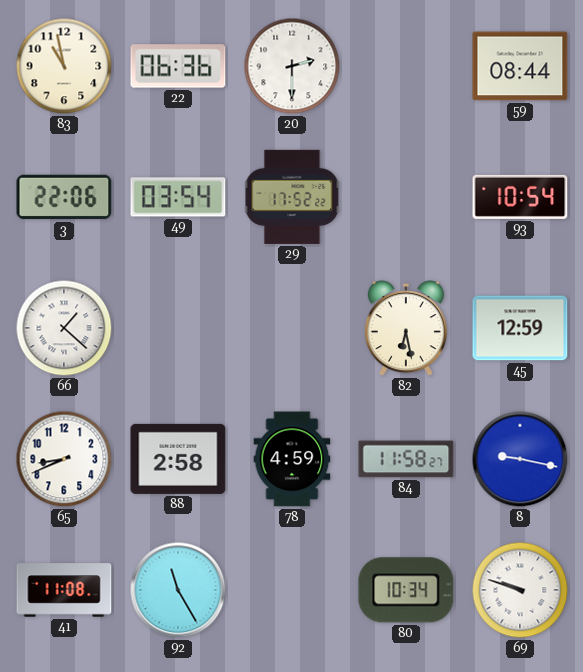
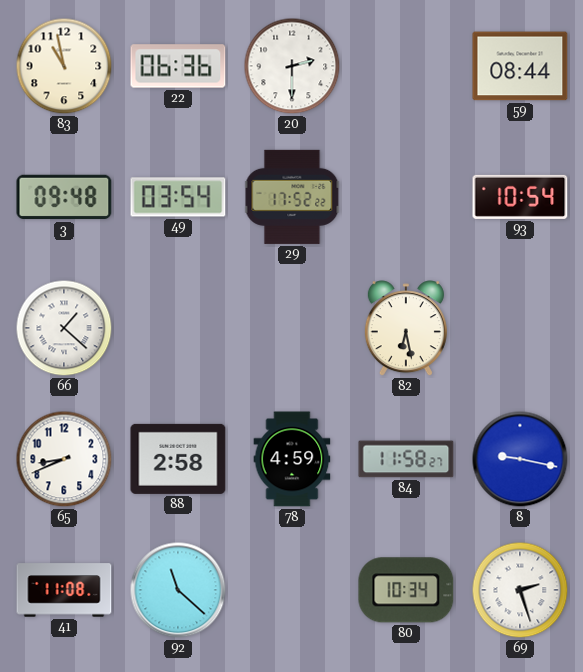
3: 22:06 -> 09:48 (64, 197)
45: 12:59 -> none (520, 328)
92: 11:25 -> 11:22 (178, 590)
69: 9:48 -> 2:27 (520, 590)
